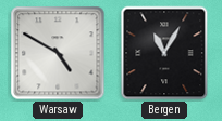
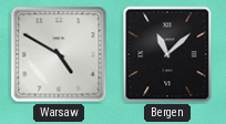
Bergen: 11:05 -> 11:08 (167, 54)
